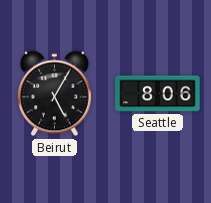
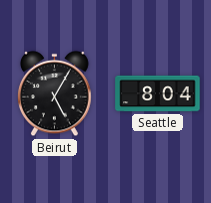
Seattle: 8:06 -> 8:04 (158, 94)
